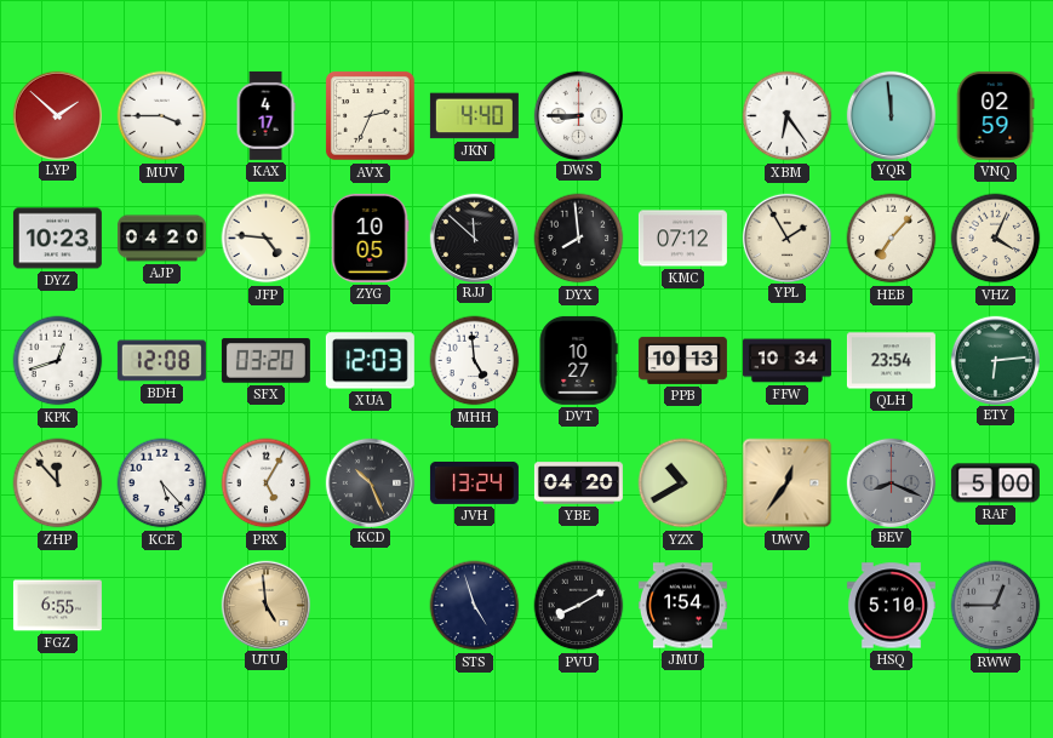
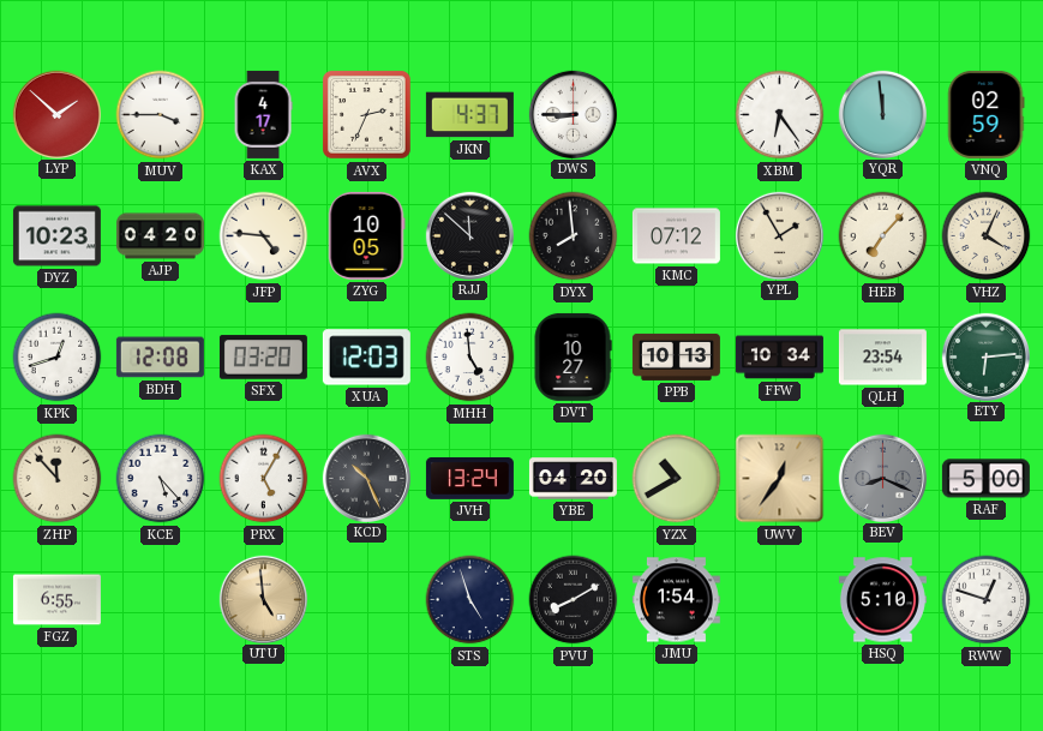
JKN: 4:40 -> 4:37 (469, 115)
RWW: 12:45 -> 12:48 (987, 600)
RWW dial: grey -> white (987, 600)
